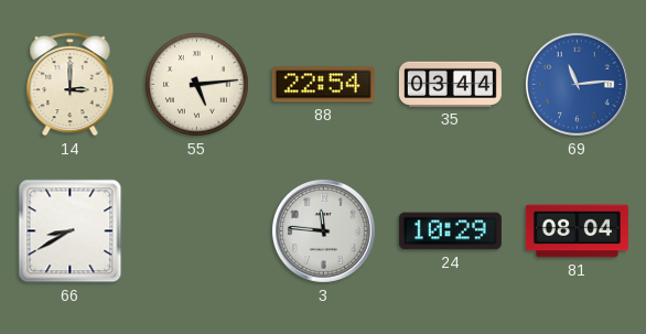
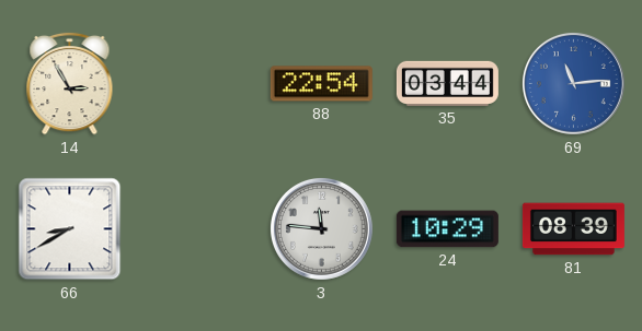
14: 3:00 -> 2:55 (70, 83)
55: 5:14 -> none (197, 85)
81: 08:04 -> 08:39 (573, 229)
